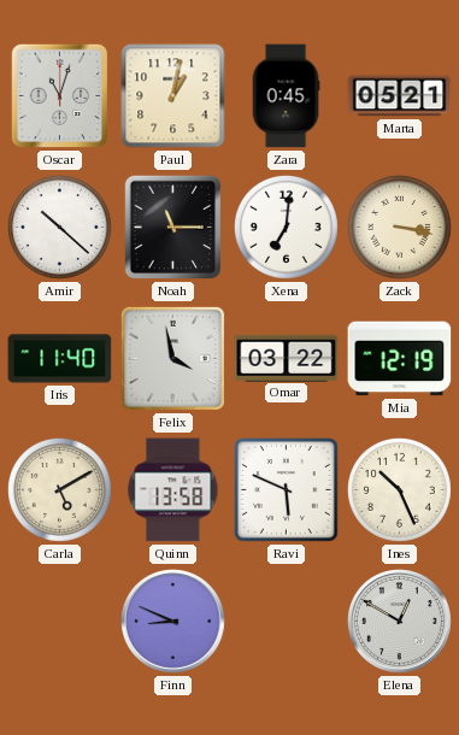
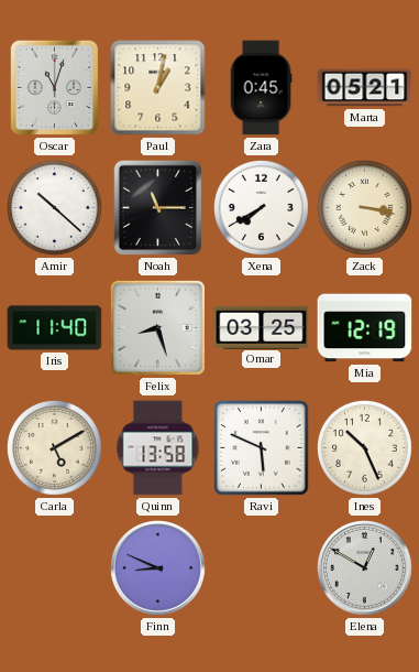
Xena: 7:01 -> 7:40 (261, 207)
Felix: 3:58 -> 8:27 (157, 327)
Omar: 03:22 -> 03:25 (262, 327)
